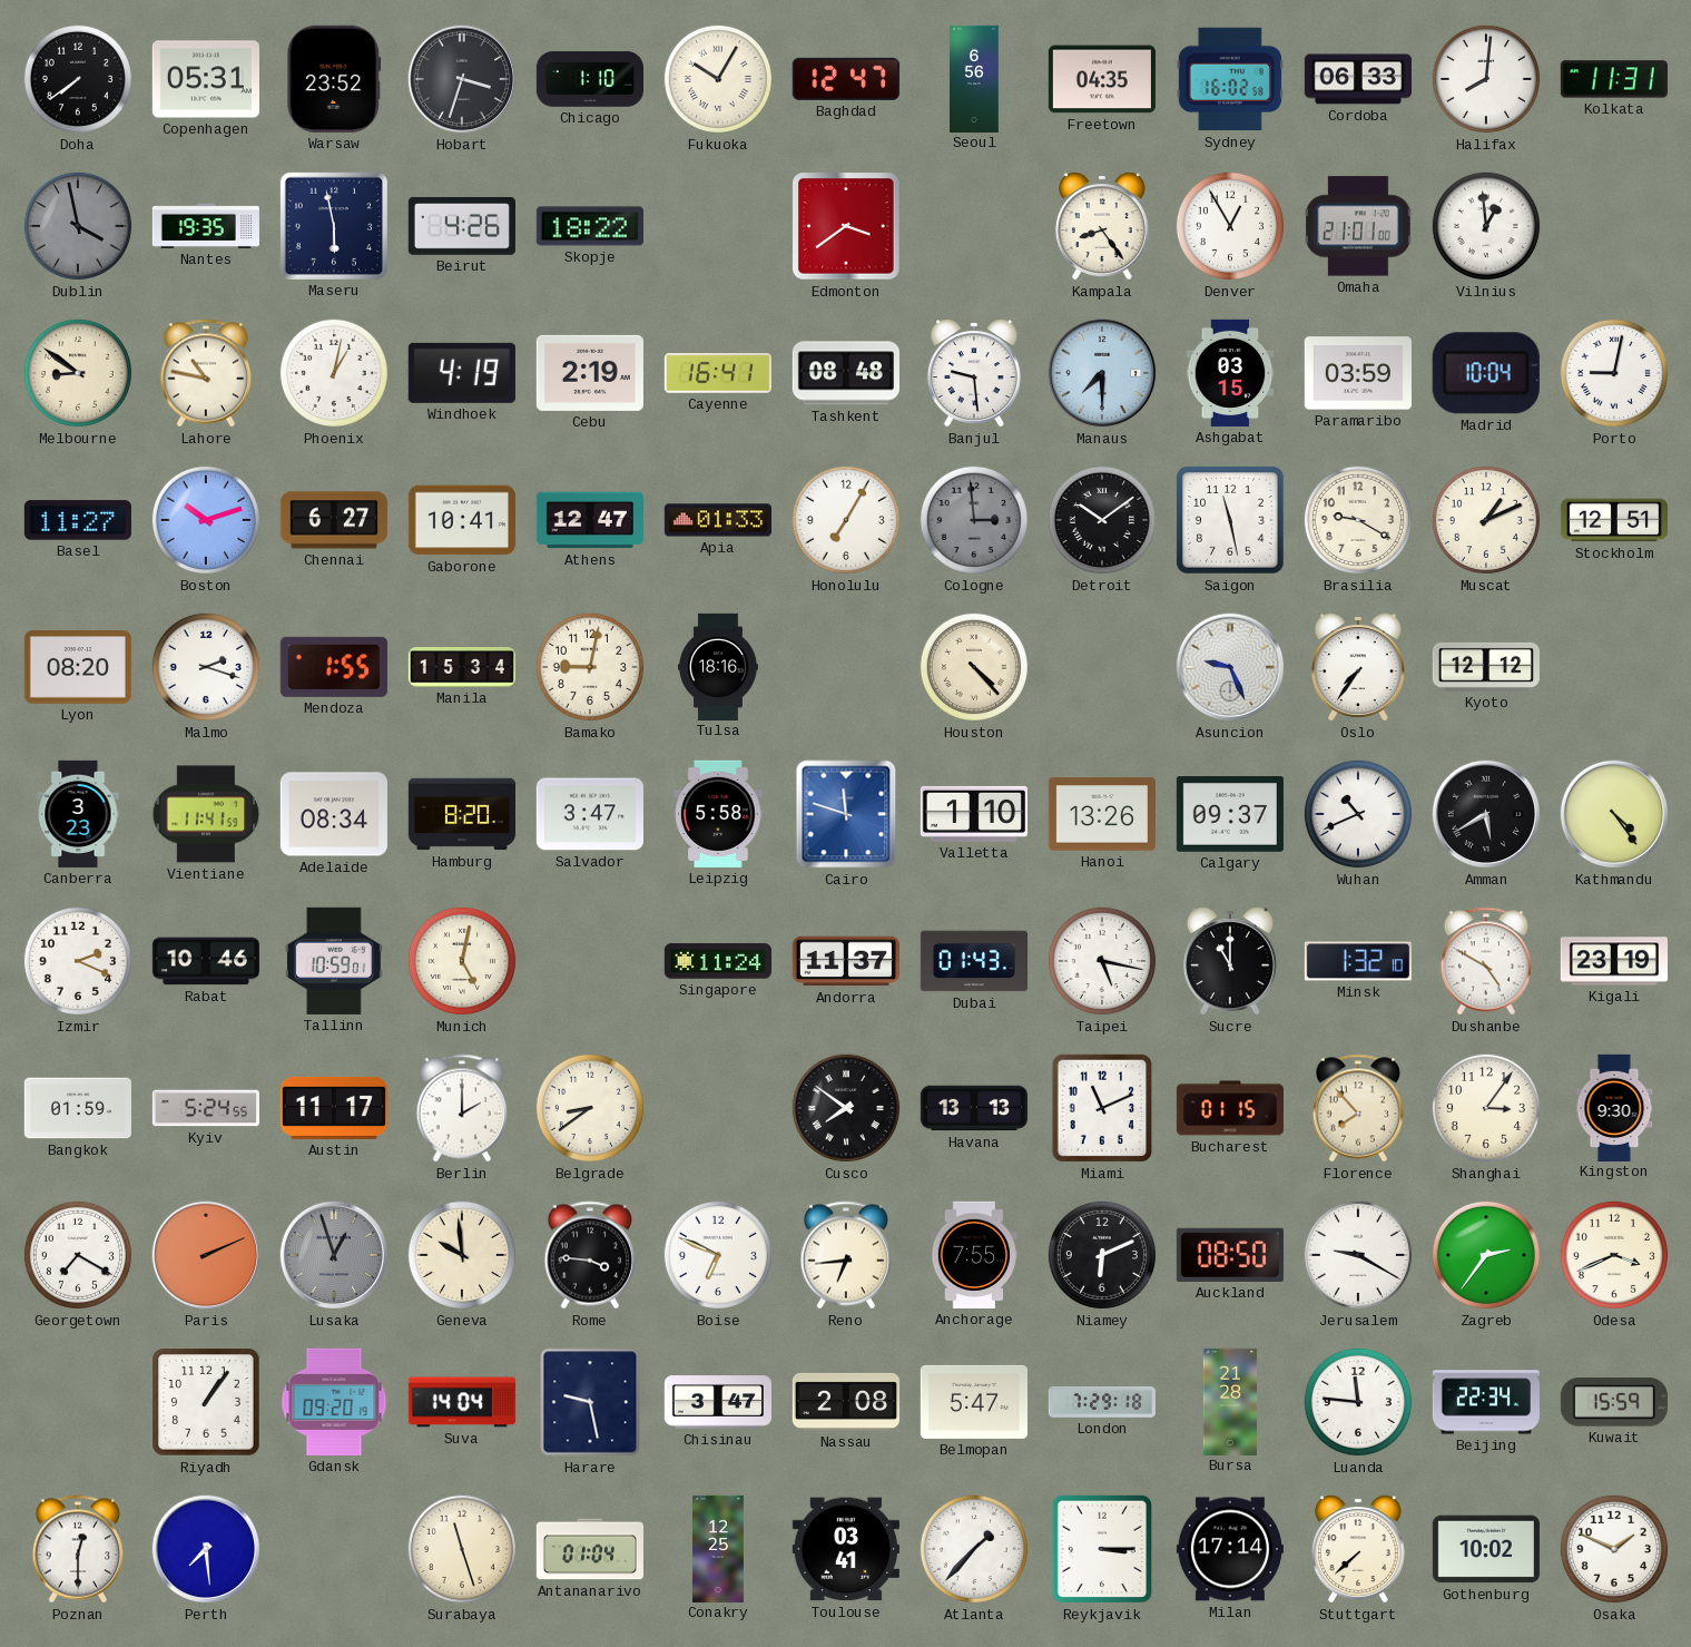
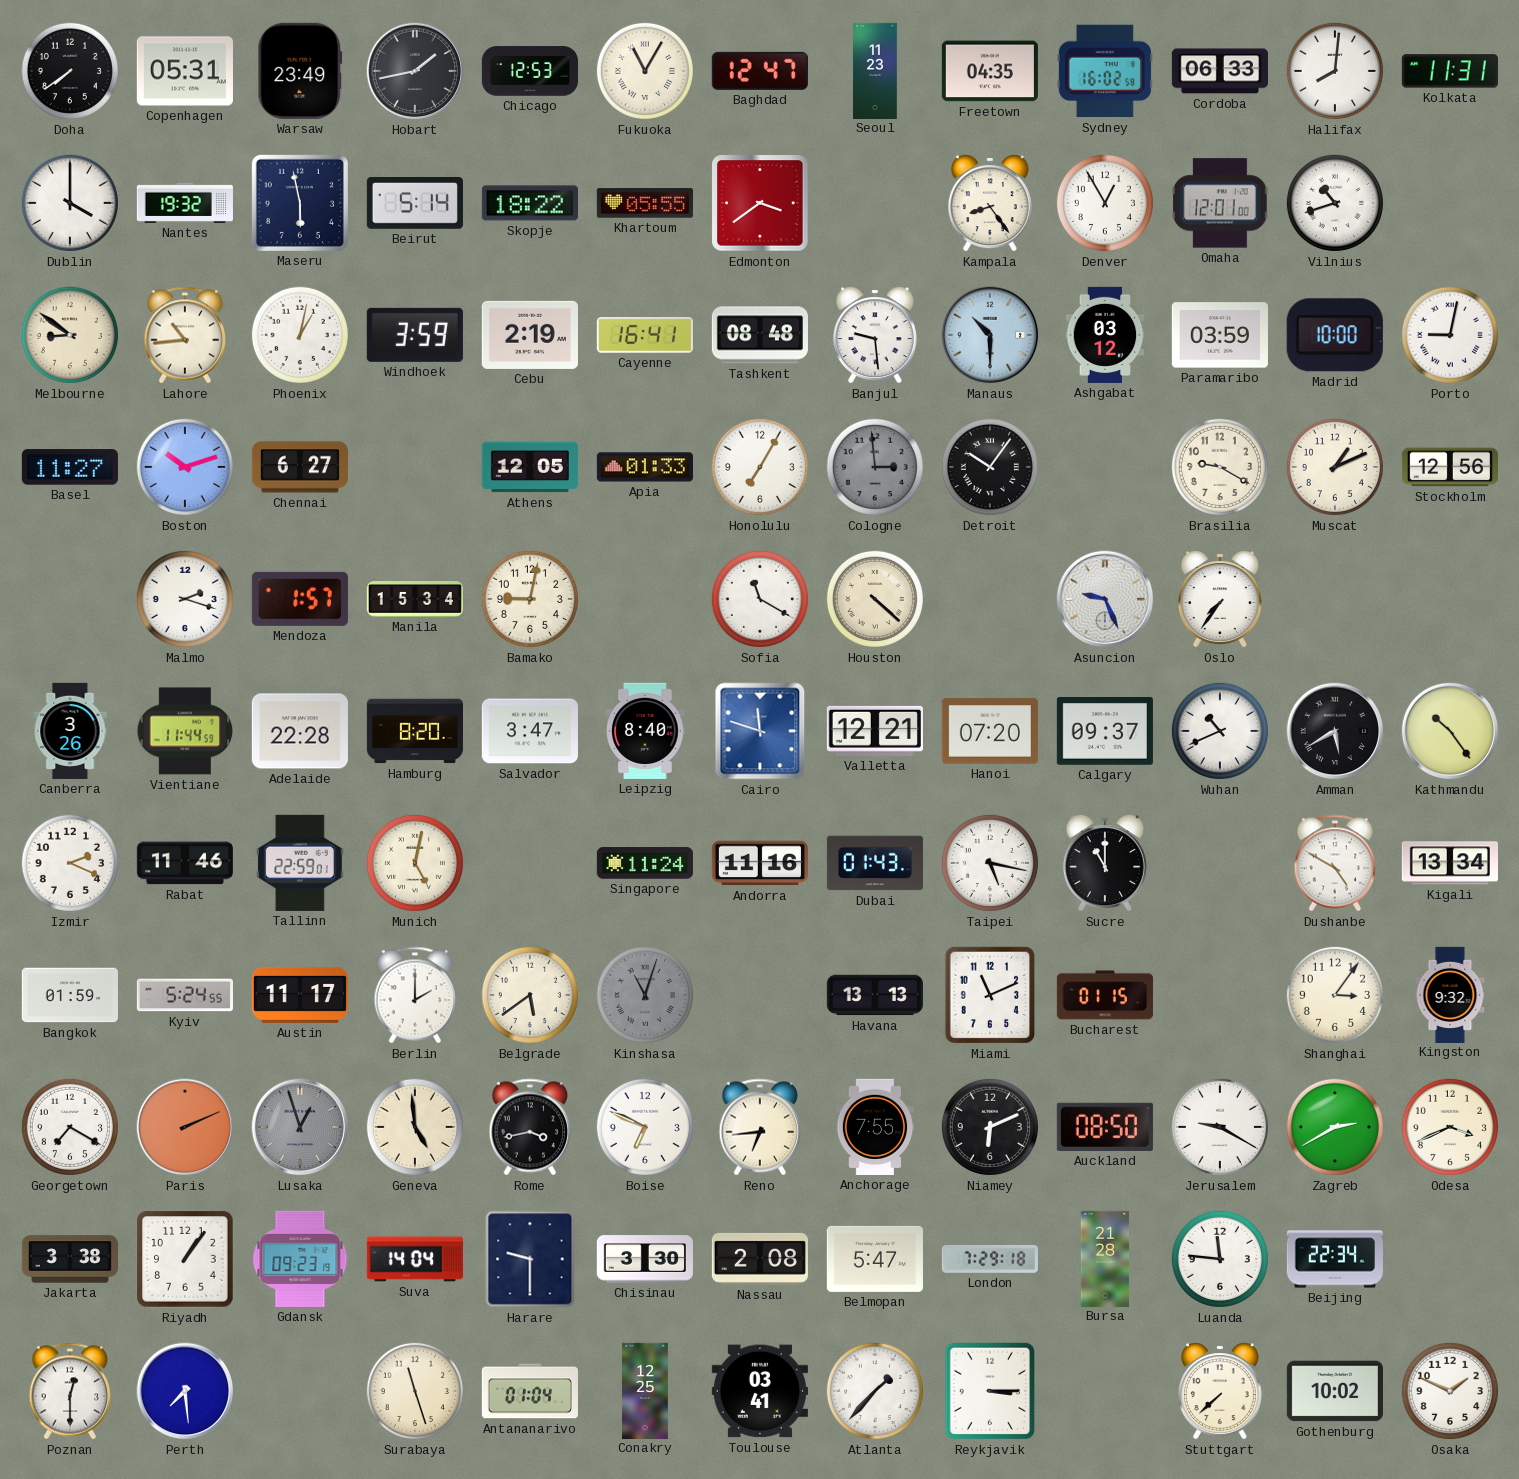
Warsaw: 23:52 -> 23:49 (300, 71)
Hobart: 3:33 -> 1:43 (415, 71)
Chicago: 1:10 -> 12:53 (529, 71)
Fukuoka: 10:05 -> 11:05 (645, 71)
Seoul: 6:56 -> 11:23 (875, 70)
Dublin: 3:58 -> 4:00 (70, 203)
Dublin dial: grey -> white (70, 203)
Nantes: 19:35 -> 19:32 (185, 203)
Beirut: 4:26 -> 5:14 (415, 203)
Khartoum: none -> 05:55 (645, 203)
Omaha: 21:01 -> 12:01 (1220, 203)
Vilnius: 12:59 -> 10:42 (1335, 203)
Lahore: 10:47 -> 10:44 (185, 335)
Windhoek: 4:19 -> 3:59 (415, 335)
Manaus: 7:30 -> 10:30 (990, 335)
Ashgabat: 03:15 -> 03:12 (1105, 335)
Madrid: 10:04 -> 10:00 (1335, 335)
Gaborone: 10:41 -> none (462, 520)
Athens: 12:47 -> 12:05 (530, 467)
Detroit: 10:09 -> 10:06 (990, 467)
Saigon: 11:28 -> none (1230, 520)
Stockholm: 12:51 -> 12:56 (1449, 467)
Lyon: 08:20 -> none (78, 667)
Mendoza: 1:55 -> 1:57 (300, 599)
Tulsa: 18:16 -> none (719, 666)
Sofia: none -> 11:20 (760, 599)
Houston: 4:23 -> 4:22 (875, 599)
Kyoto: 12:12 -> none (1486, 667)
Canberra: 3:23 -> 3:26 (70, 731)
Vientiane: 11:41 -> 11:44 (185, 731)
Adelaide: 08:34 -> 22:28 (300, 731)
Leipzig: 5:58 -> 8:40 (646, 731)
Valletta: 1:10 -> 12:21 (875, 731)
Hanoi: 13:26 -> 07:20 (990, 731)
Kathmandu: 4:24 -> 10:24 (1450, 731)
Rabat: 10:46 -> 11:46 (185, 863)
Tallinn: 10:59 -> 22:59 (300, 863)
Andorra: 11:37 -> 11:16 (760, 863)
Minsk: 1:32 -> none (1358, 961)
Kigali: 23:19 -> 13:34 (1450, 863)
Belgrade: 8:39 -> 5:39 (530, 995)
Kinshasa: none -> 11:03 (645, 995)
Cusco: 7:51 -> none (846, 1108)
Florence: 7:53 -> none (1358, 1108)
Kingston: 9:30 -> 9:32 (1450, 994)
Geneva: 9:59 -> 4:59 (415, 1127)
Rome: 3:46 -> 3:43 (530, 1127)
Zagreb: 2:36 -> 2:40 (1335, 1127)
Jakarta: none -> 3:38 (69, 1259)
Gdansk: 09:20 -> 09:23 (300, 1259)
Harare: 9:28 -> 9:30 (530, 1259)
Chisinau: 3:47 -> 3:30 (645, 1259)
Kuwait: 15:59 -> none (1614, 1402)
Milan: 17:14 -> none (1230, 1549)
